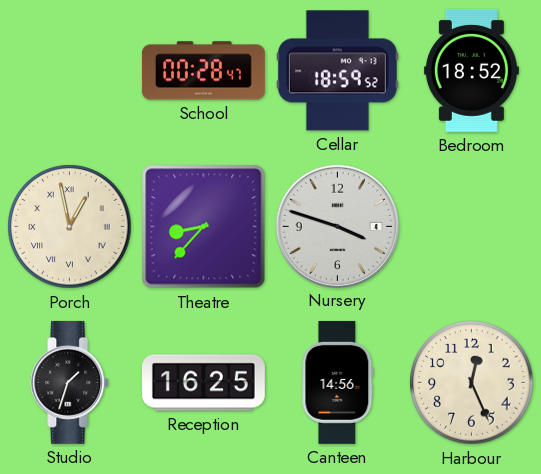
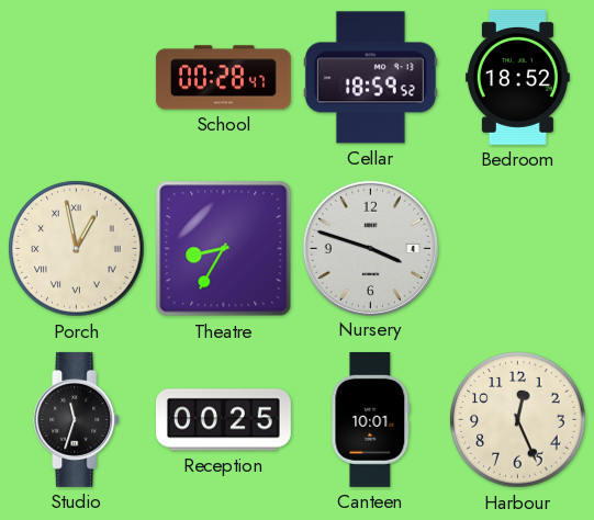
Theatre: 8:37 -> 8:35 (224, 249)
Studio: 1:33 -> 11:33 (77, 419)
Reception: 16:25 -> 00:25 (223, 420)
Canteen: 14:56 -> 10:01 (371, 419)
